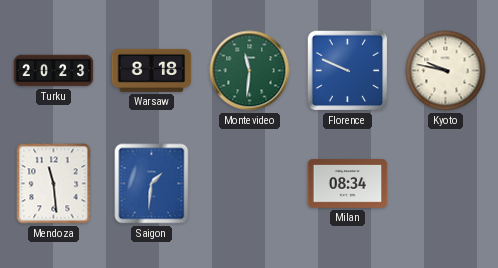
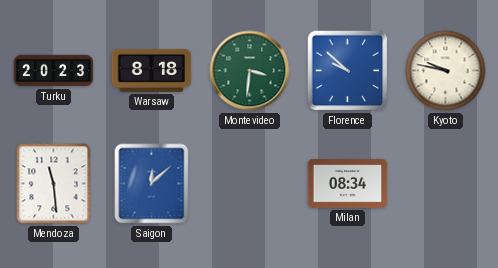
Montevideo: 11:31 -> 3:31 (250, 71)
Florence: 9:49 -> 9:52 (348, 71)
Saigon: 1:31 -> 12:08 (152, 184)
